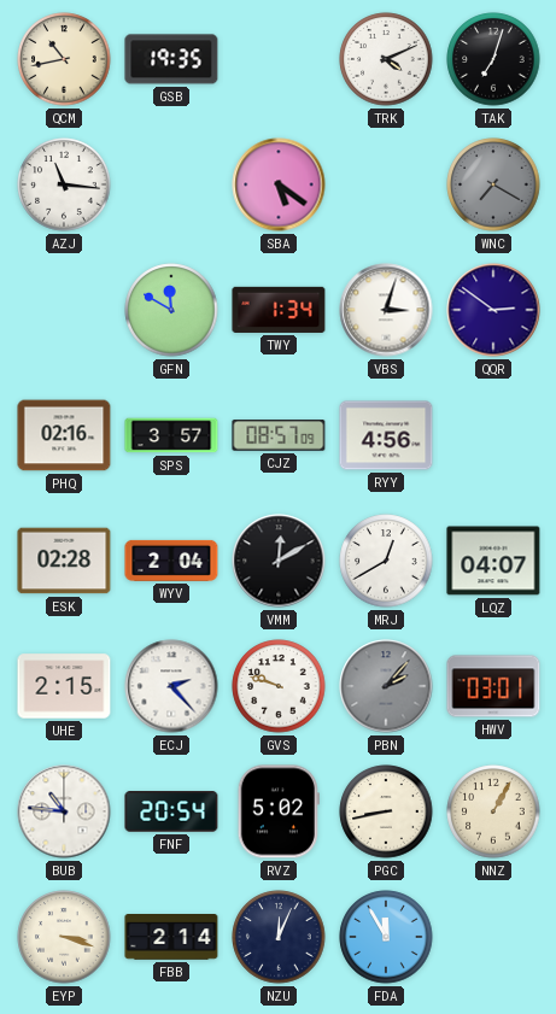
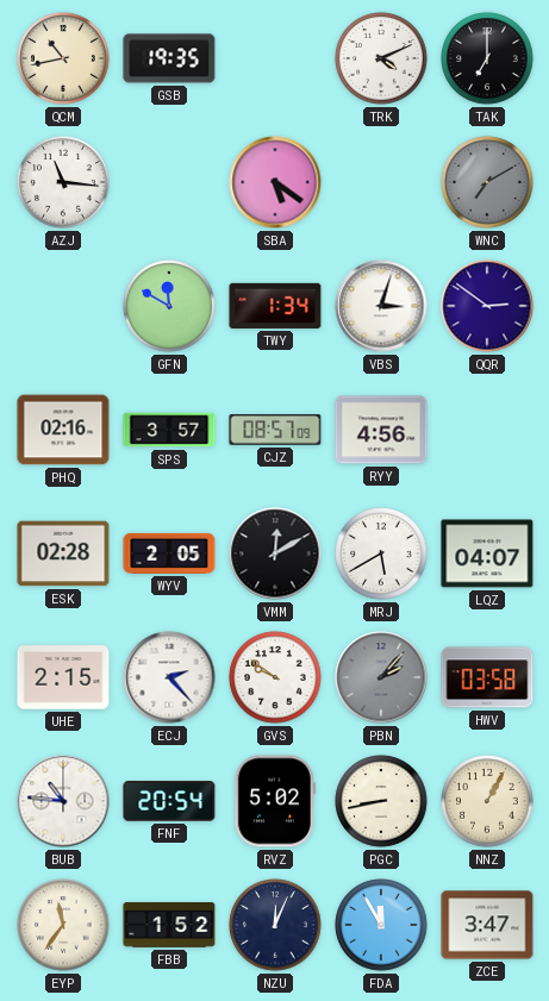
TAK: 7:03 -> 7:00 (487, 58)
WNC: 7:20 -> 7:10 (487, 182)
WYV: 2:04 -> 2:05 (169, 553)
MRJ: 12:40 -> 5:40 (381, 553)
GVS: 9:48 -> 9:51 (275, 677)
HWV: 03:01 -> 03:58 (487, 677)
EYP: 3:18 -> 11:36 (63, 925)
FBB: 2:14 -> 1:52 (169, 925)
ZCE: none -> 3:47 (487, 925)
